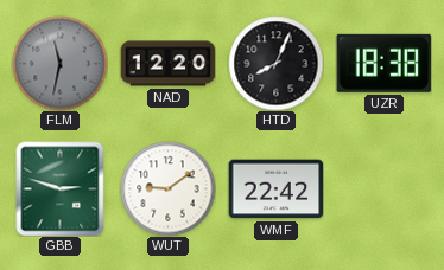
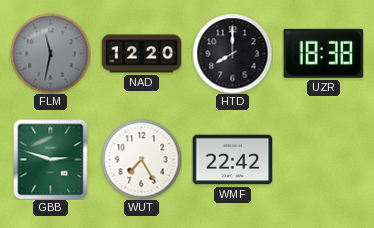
HTD: 8:04 -> 8:00 (232, 53)
WUT: 9:09 -> 7:25 (141, 159)
